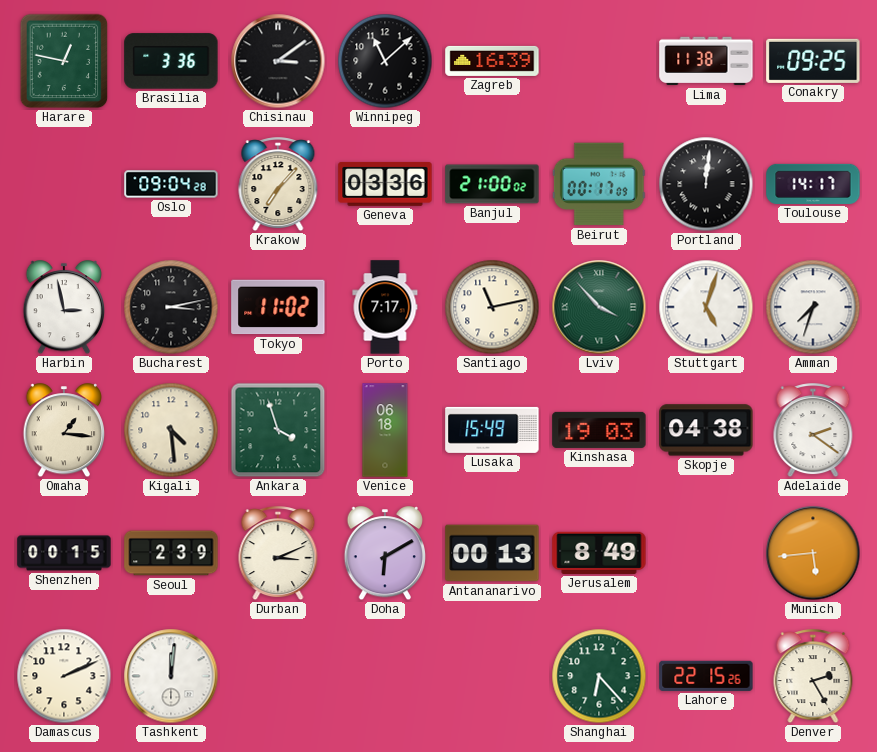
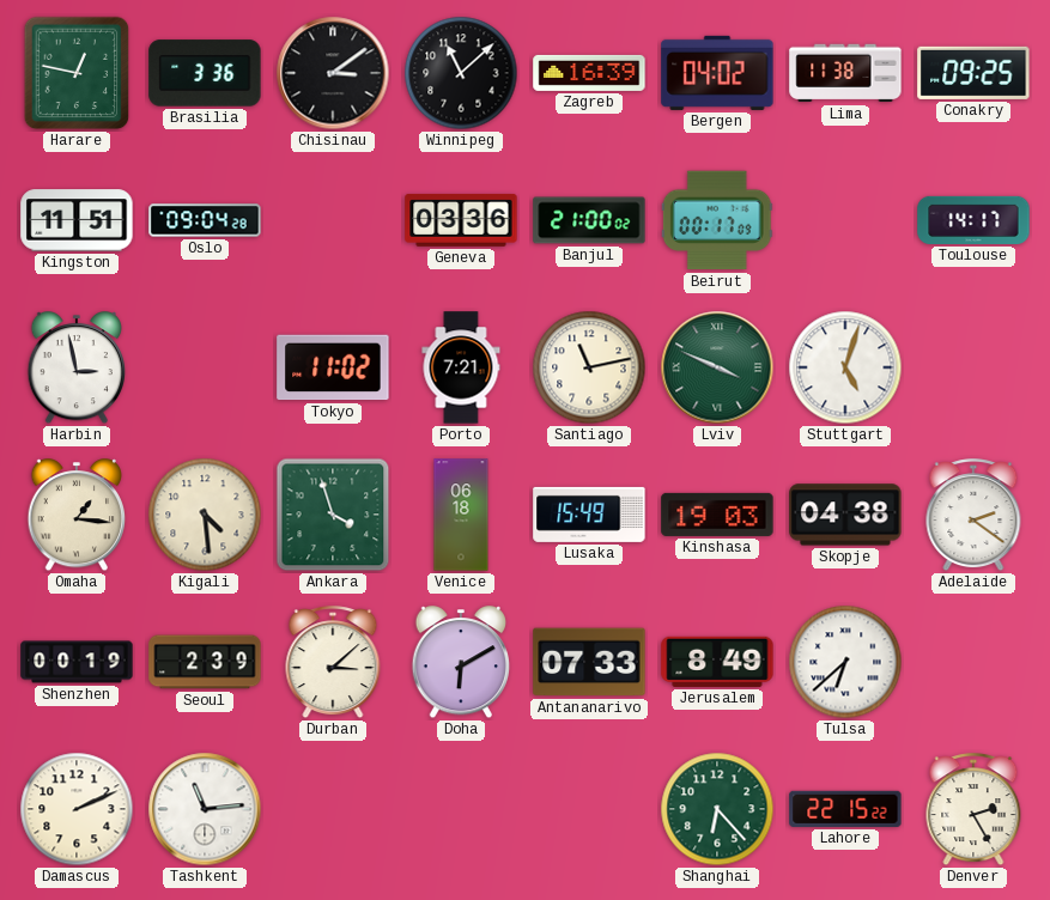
Bergen: none -> 04:02 (717, 73)
Kingston: none -> 11:51 (77, 220)
Krakow: 7:07 -> none (278, 185)
Portland: 12:01 -> none (706, 184)
Bucharest: 3:13 -> none (171, 307)
Porto: 7:17 -> 7:21 (461, 367)
Lviv: 3:53 -> 3:49 (717, 367)
Amman: 7:33 -> none (813, 307)
Shenzhen: 00:15 -> 00:19 (77, 662)
Durban: 3:11 -> 3:08 (333, 663)
Antananarivo: 00:13 -> 07:33 (589, 662)
Tulsa: none -> 6:38 (845, 662)
Munich: 5:44 -> none (813, 553)
Tashkent: 12:01 -> 11:14 (205, 809)
Lahore: 22:15:26 -> 22:15:22 (845, 809)
